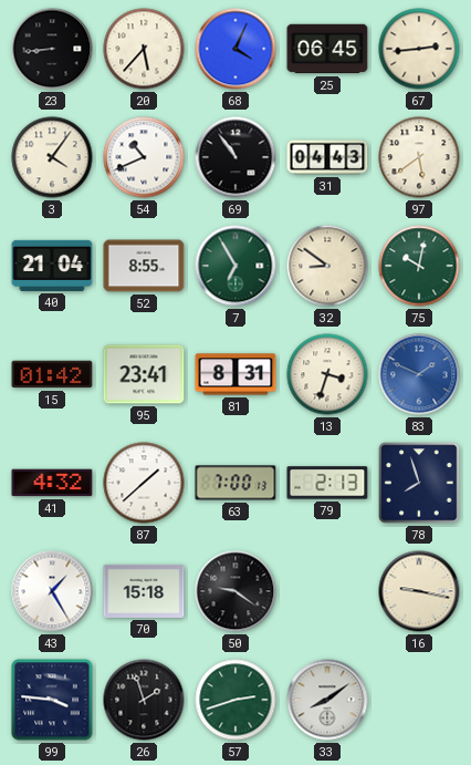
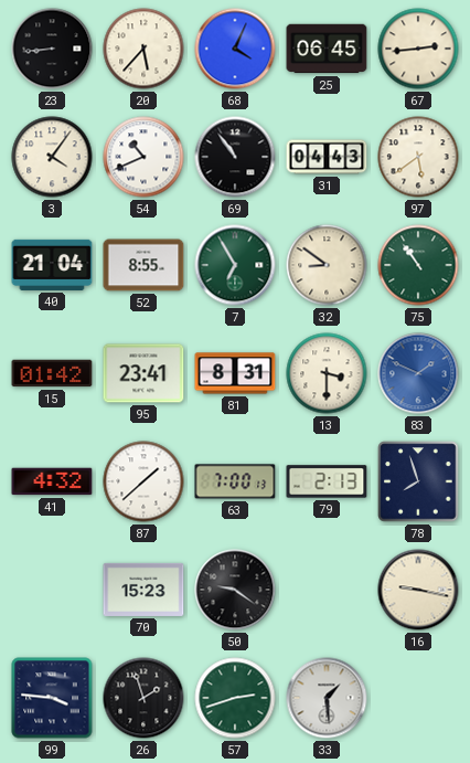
75: 10:02 -> 10:54 (418, 265)
13: 3:33 -> 3:30 (327, 373)
43: 1:25 -> none (52, 591)
70: 15:18 -> 15:23 (143, 590)
33: 8:09 -> 1:29 (327, 698)
